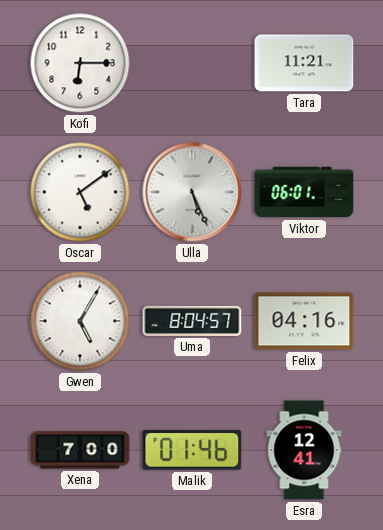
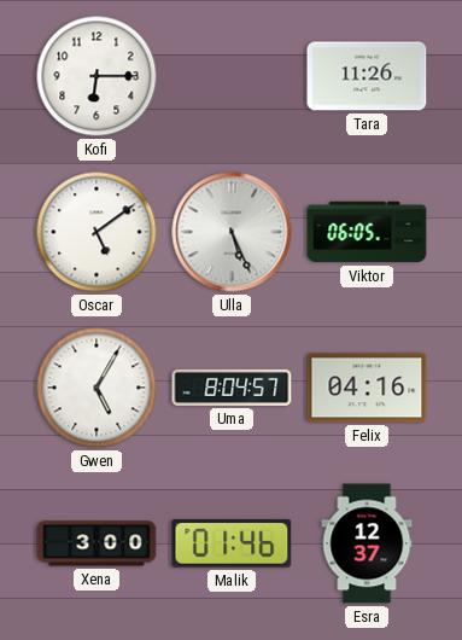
Tara: 11:21 -> 11:26 (367, 76)
Viktor: 06:01 -> 06:05 (367, 232)
Xena: 7:00 -> 3:00 (97, 543)
Esra: 12:41 -> 12:37 (367, 543)
